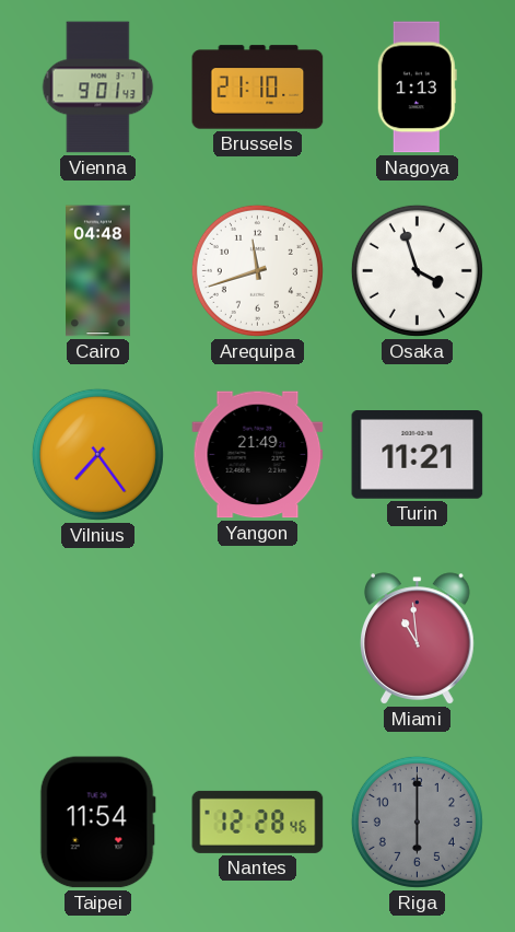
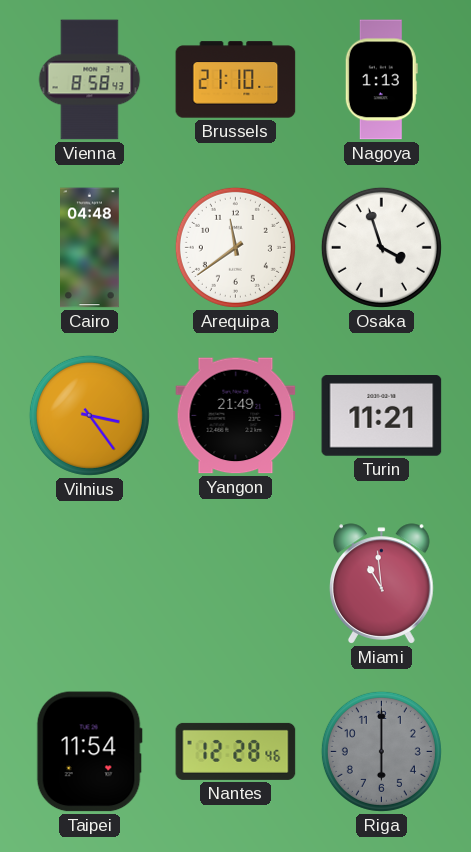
Vienna: 9:01 -> 8:58 (90, 80)
Arequipa: 11:42 -> 11:39 (235, 247)
Vilnius: 7:24 -> 3:24 (89, 415)
